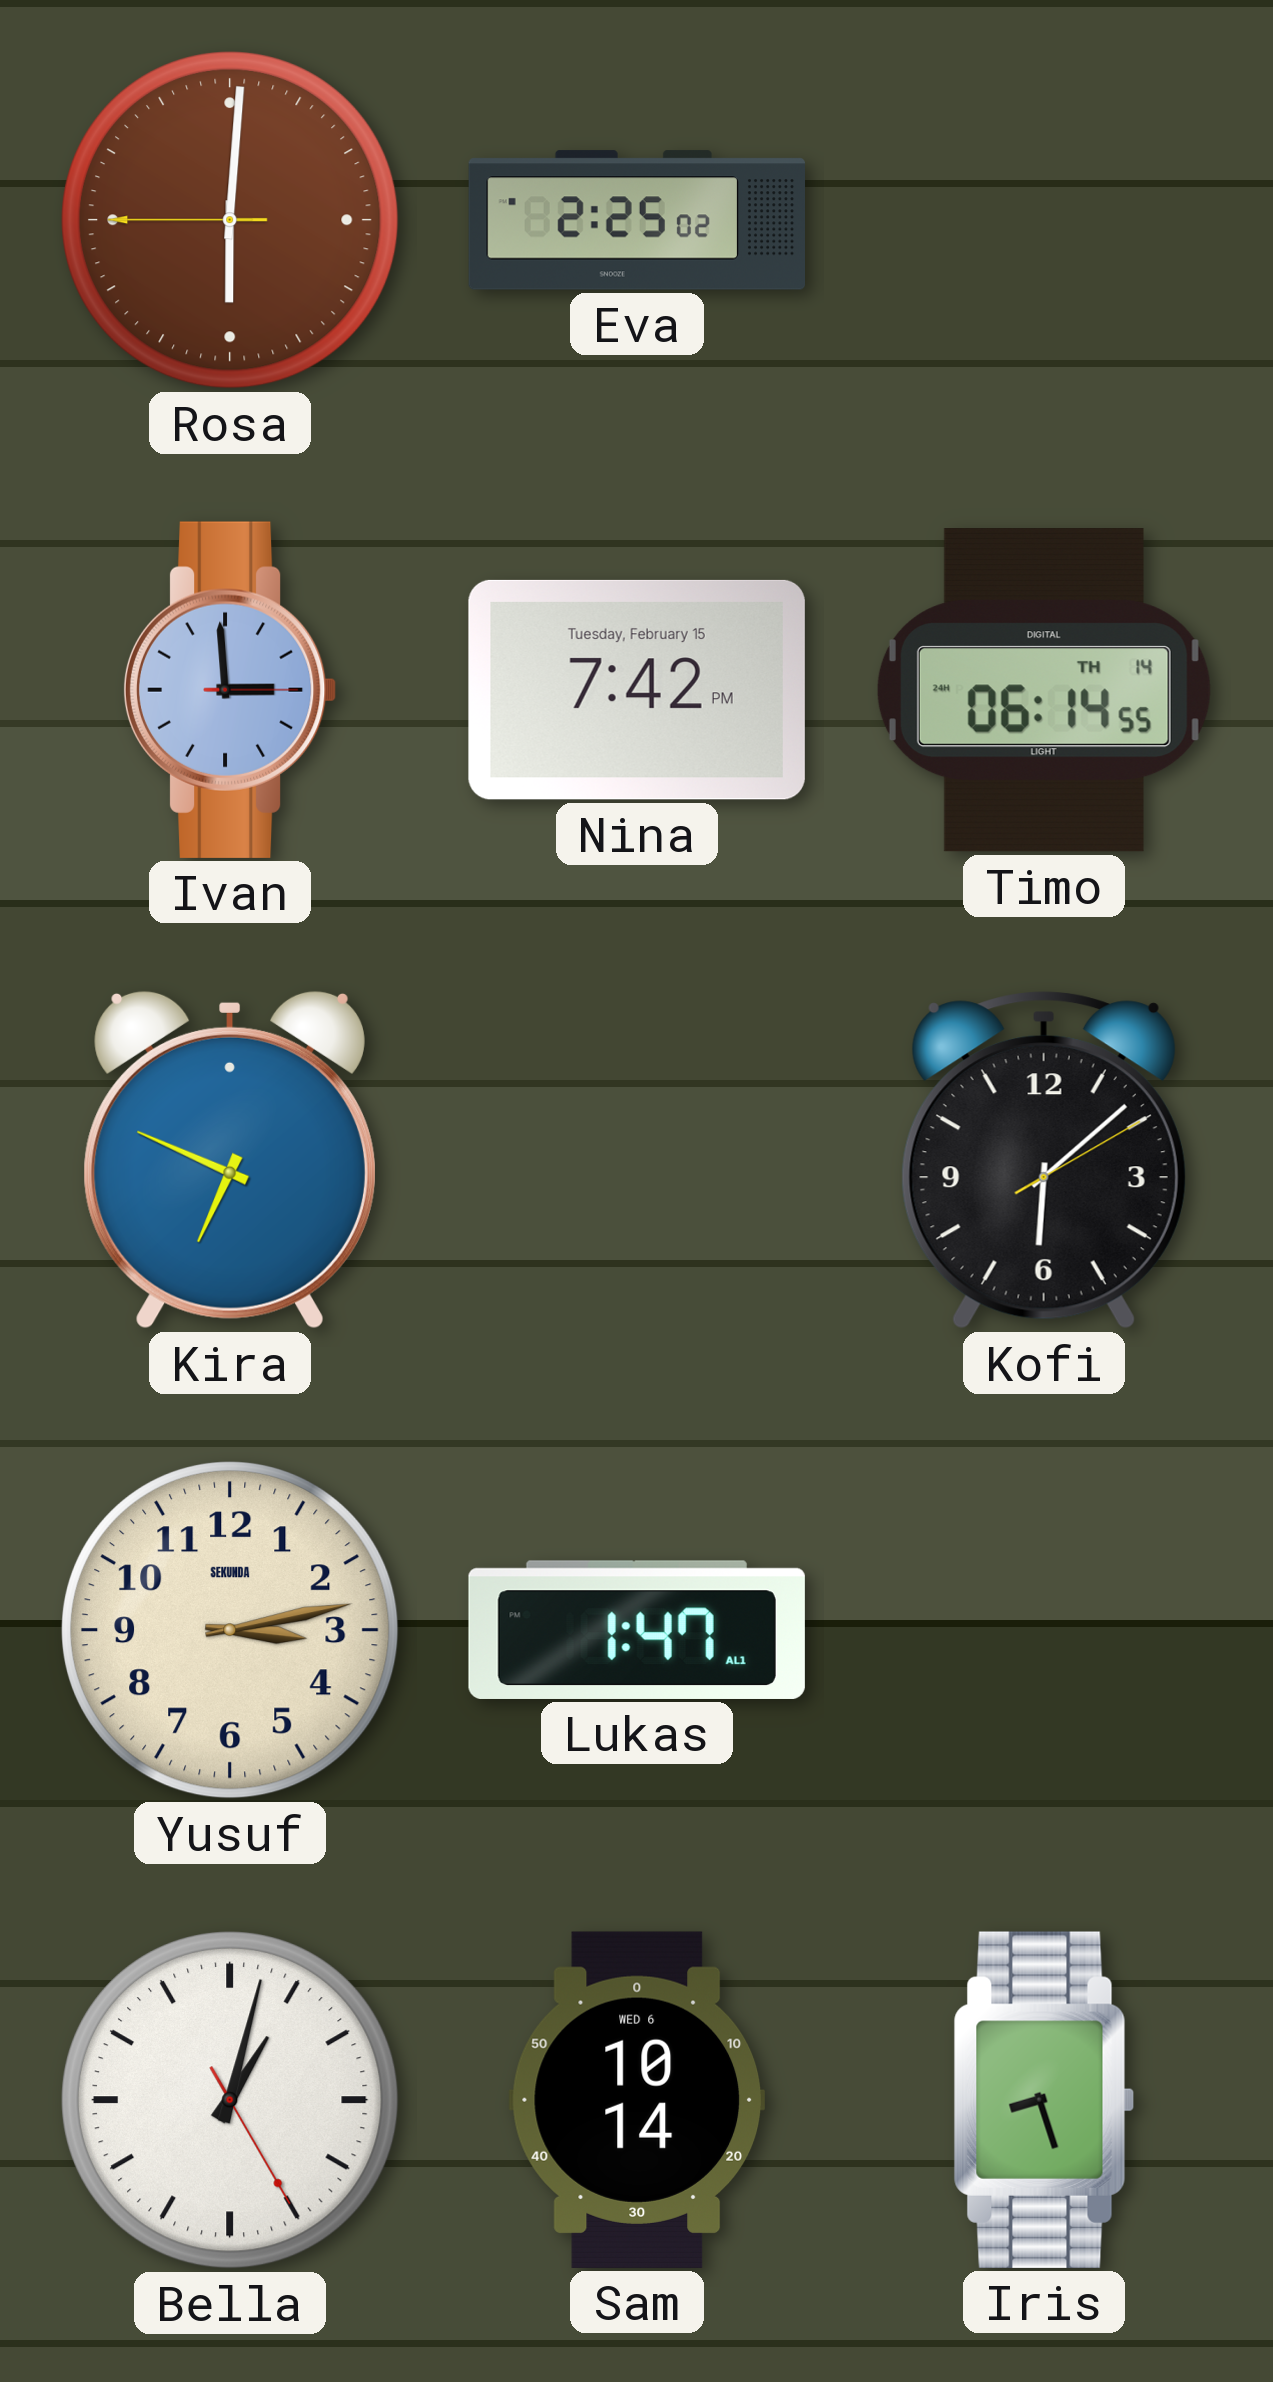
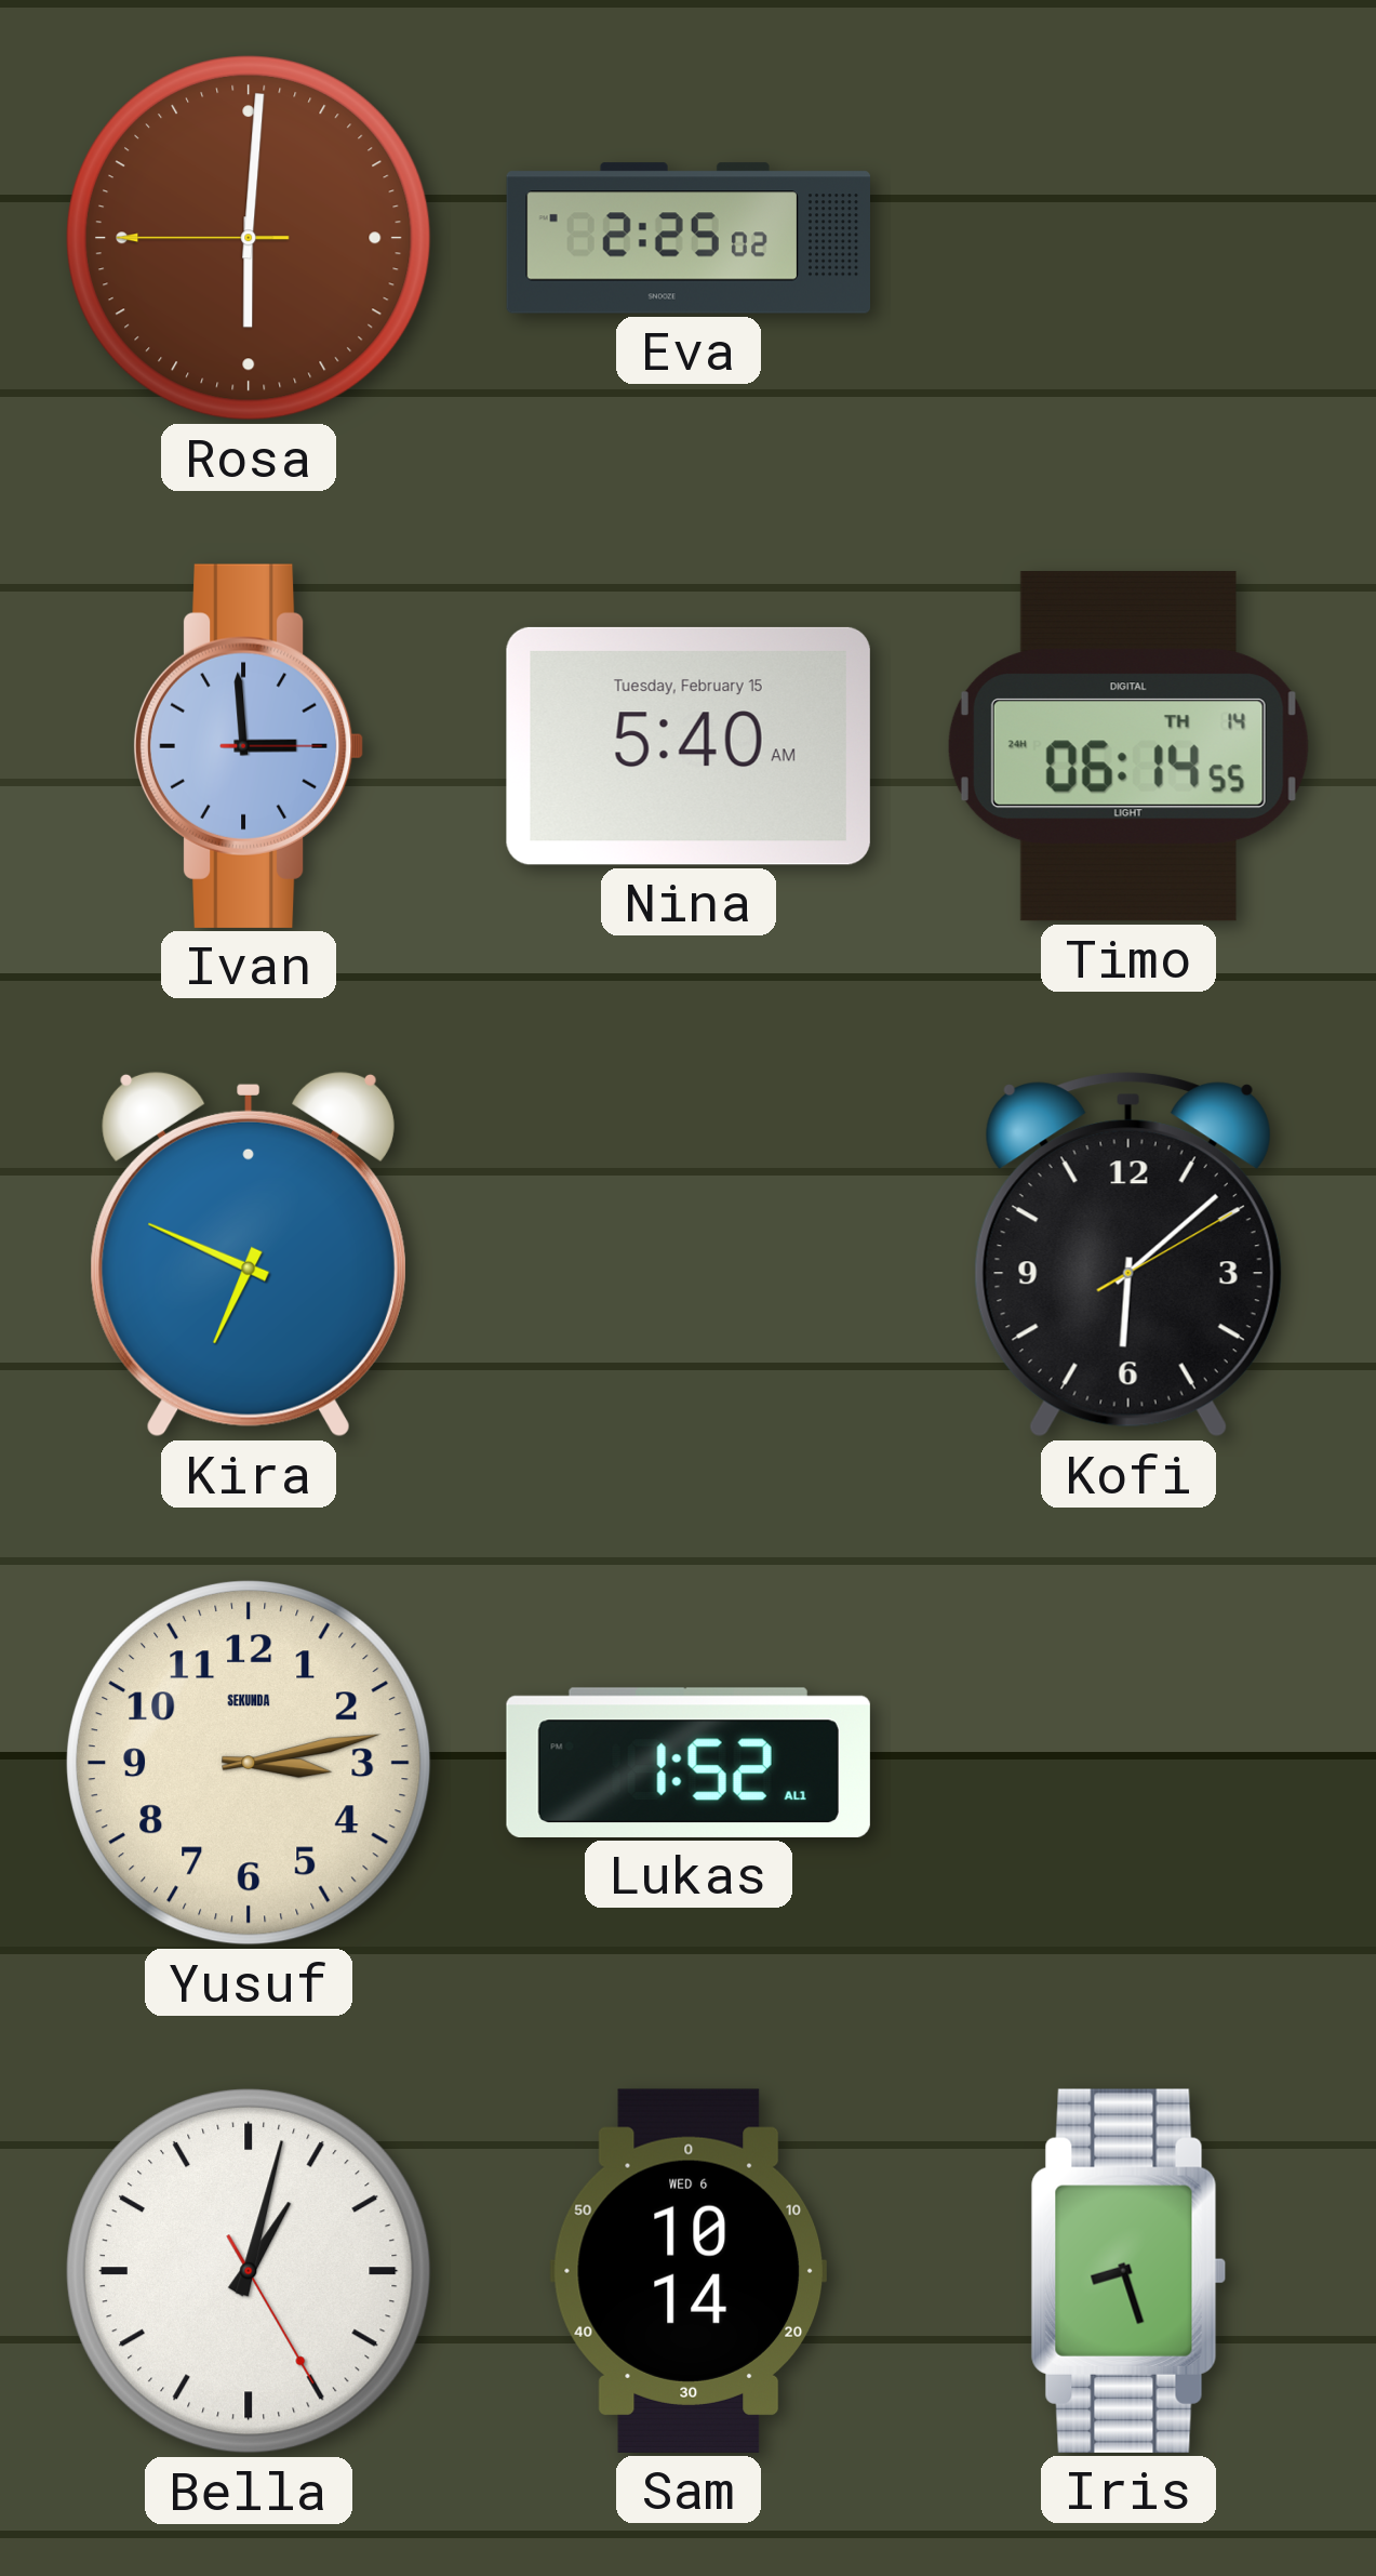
Nina: 7:42 -> 5:40 (689, 746)
Lukas: 1:47 -> 1:52 (689, 1763)
